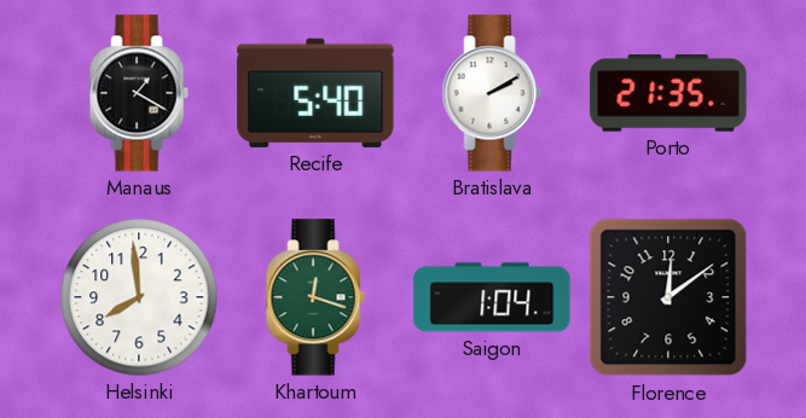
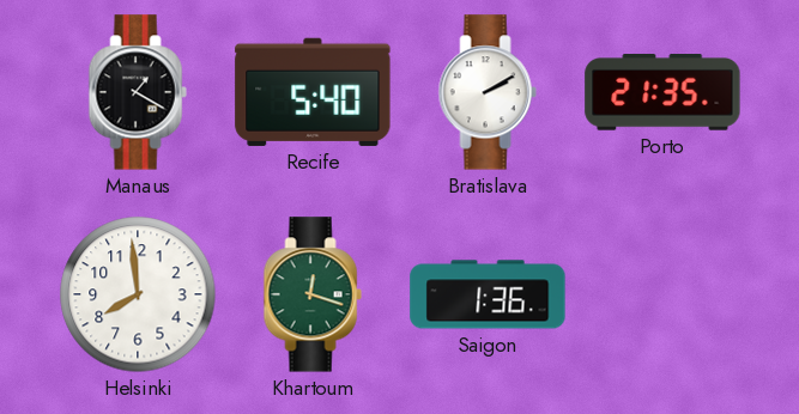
Saigon: 1:04 -> 1:36 (488, 294)
Florence: 12:09 -> none (668, 297)
